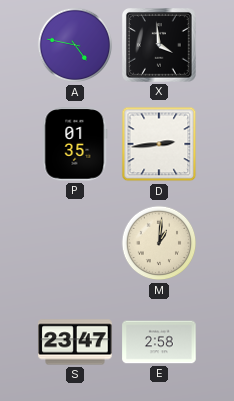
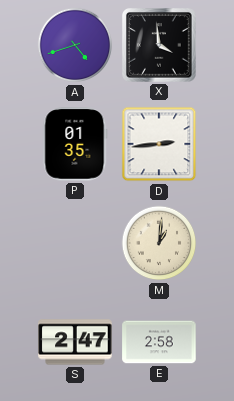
A: 4:47 -> 4:42 (75, 45)
S: 23:47 -> 2:47 (75, 342)
